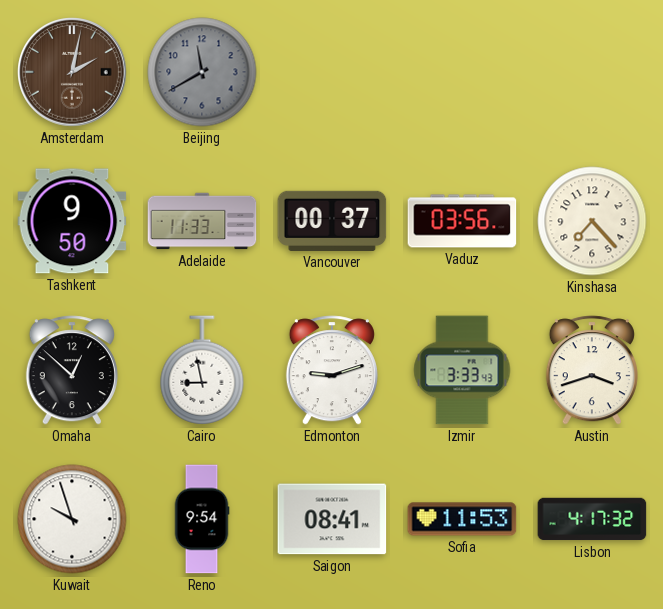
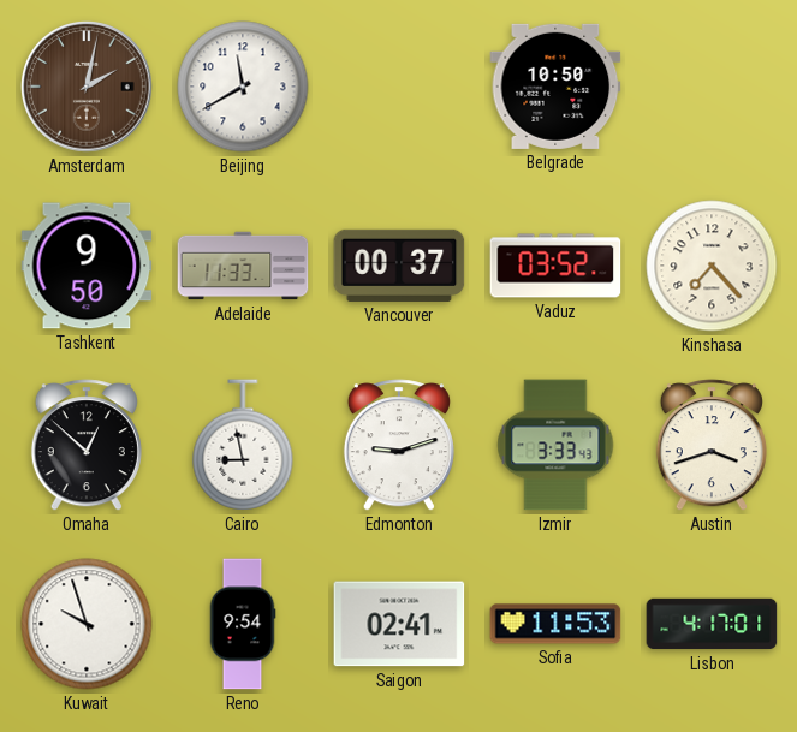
Beijing dial: grey -> white (243, 87)
Belgrade: none -> 10:50 (555, 87)
Vaduz: 03:56 -> 03:52 (555, 266)
Saigon: 08:41 -> 02:41 (399, 624)
Lisbon: 4:17:32 -> 4:17:01 (712, 624)
